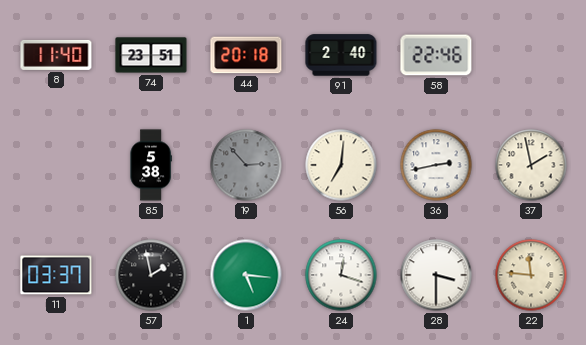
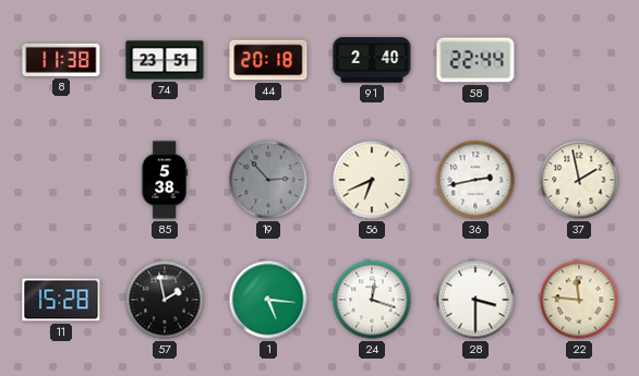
8: 11:40 -> 11:38 (61, 60)
58: 22:46 -> 22:44 (475, 60)
56: 7:01 -> 6:41 (372, 180)
11: 03:37 -> 15:28 (61, 300)
